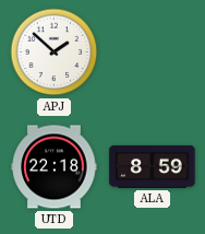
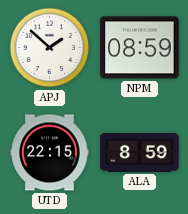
NPM: none -> 08:59 (140, 48)
UTD: 22:18 -> 22:15 (50, 153)
